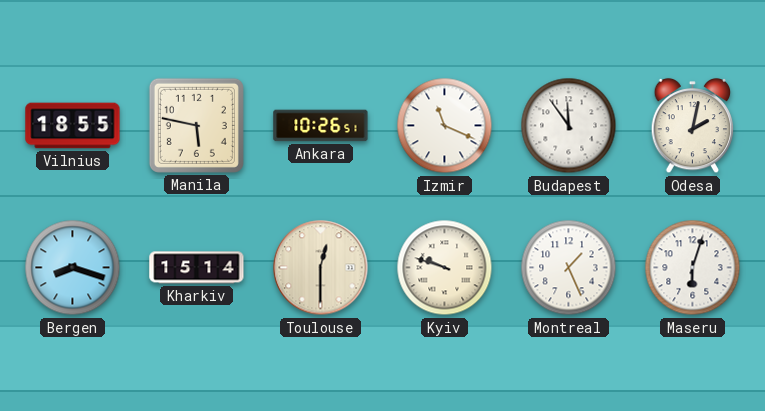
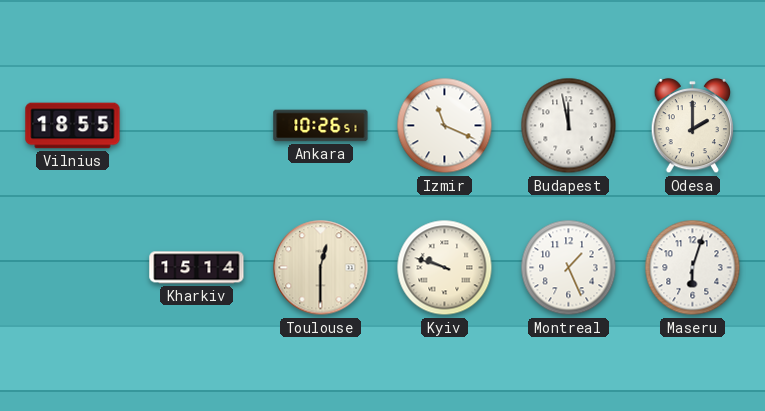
Manila: 5:47 -> none (196, 125)
Budapest: 11:54 -> 11:58 (569, 126)
Odesa: 2:02 -> 2:00 (693, 126)
Bergen: 8:18 -> none (73, 268)
